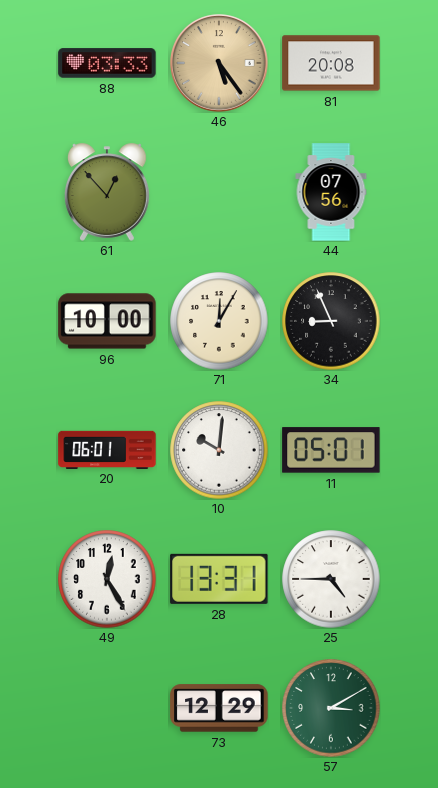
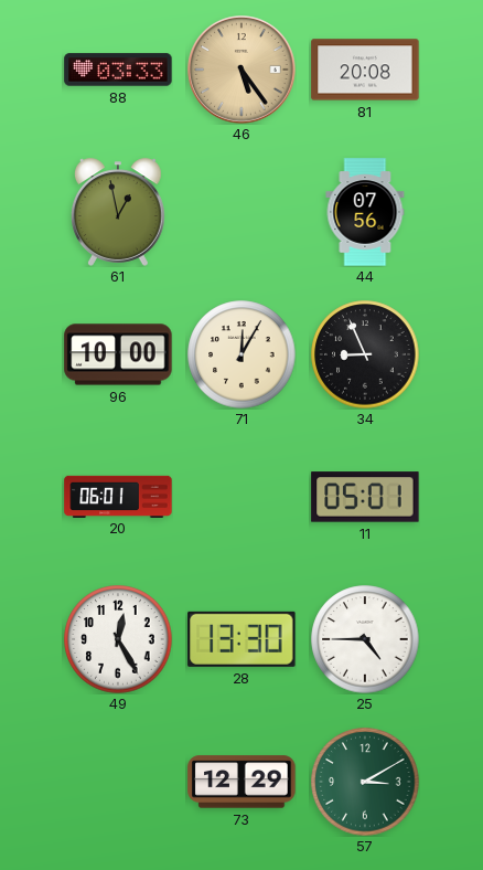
61: 12:53 -> 12:58 (118, 212)
10: 10:01 -> none (219, 450)
28: 13:31 -> 13:30 (241, 639)
